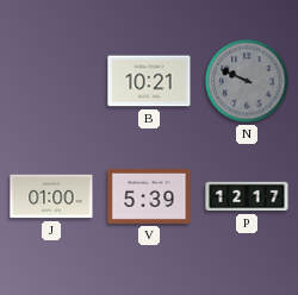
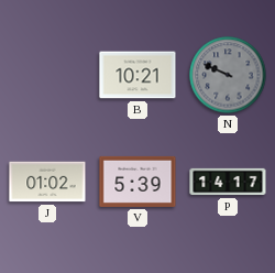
J: 01:00 -> 01:02 (47, 182)
P: 12:17 -> 14:17 (228, 182)
